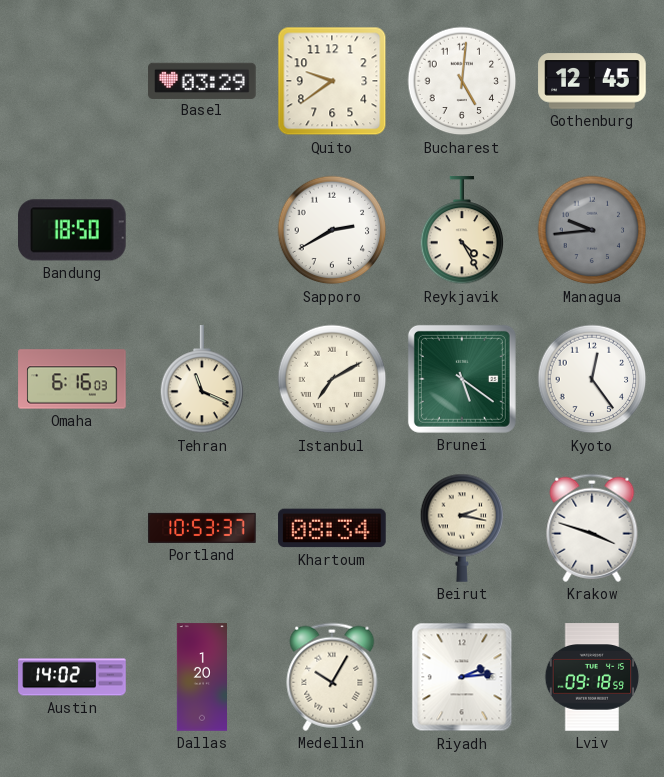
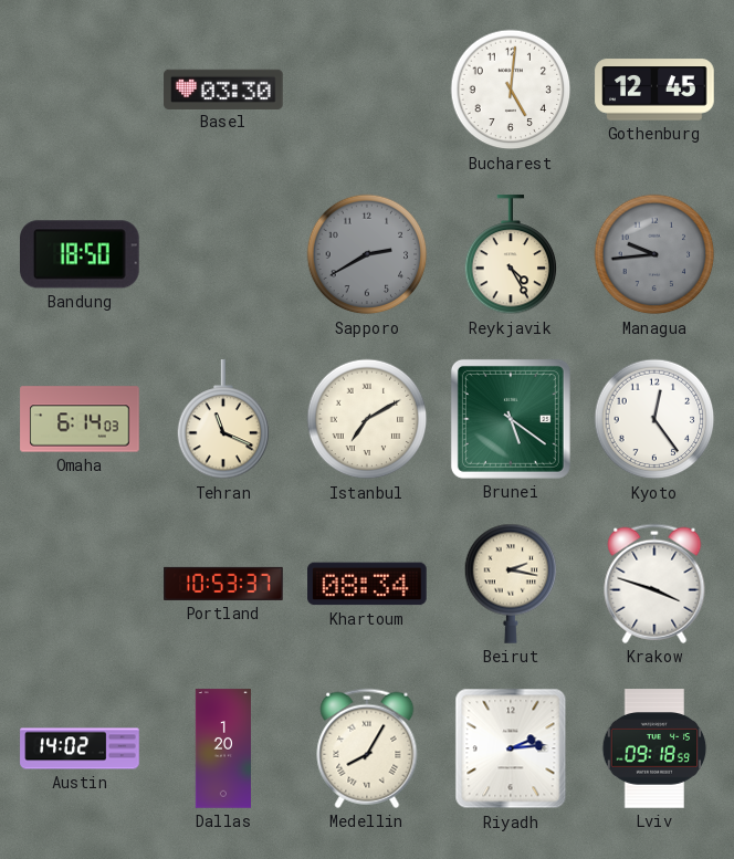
Basel: 03:29 -> 03:30 (223, 88)
Quito: 9:39 -> none (332, 81)
Sapporo dial: white -> grey (367, 254)
Omaha: 6:16 -> 6:14 (80, 419)
Medellin: 10:05 -> 8:05 (367, 748)
